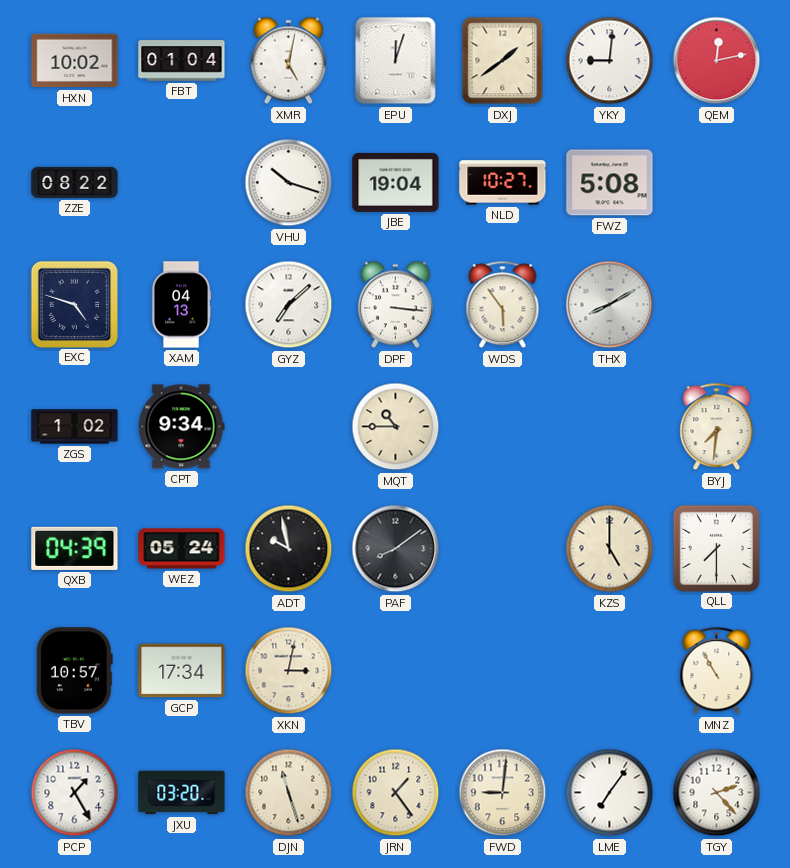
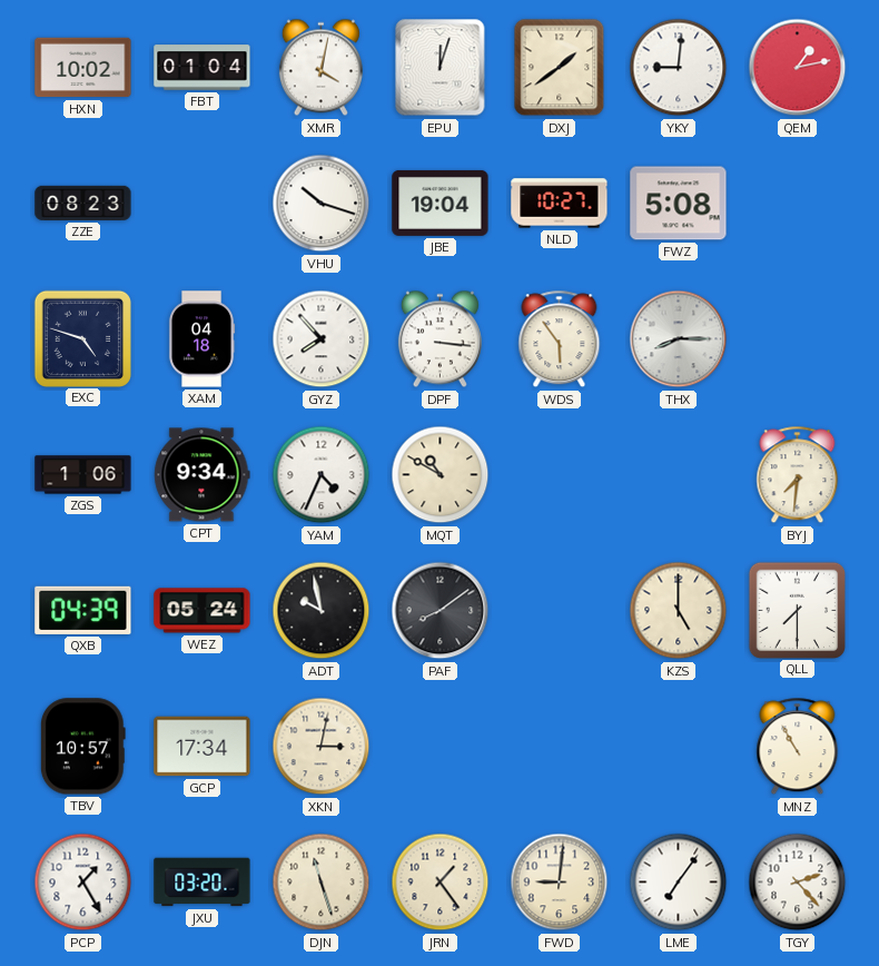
XMR: 5:02 -> 4:02 (320, 68)
QEM: 12:13 -> 1:13 (798, 68)
ZZE: 08:22 -> 08:23 (83, 203)
XAM: 04:13 -> 04:18 (201, 339)
GYZ: 7:08 -> 7:53 (322, 339)
THX: 8:10 -> 8:15 (679, 339)
ZGS: 1:02 -> 1:06 (83, 475)
YAM: none -> 4:34 (322, 475)
MQT: 10:45 -> 10:50 (441, 475)
